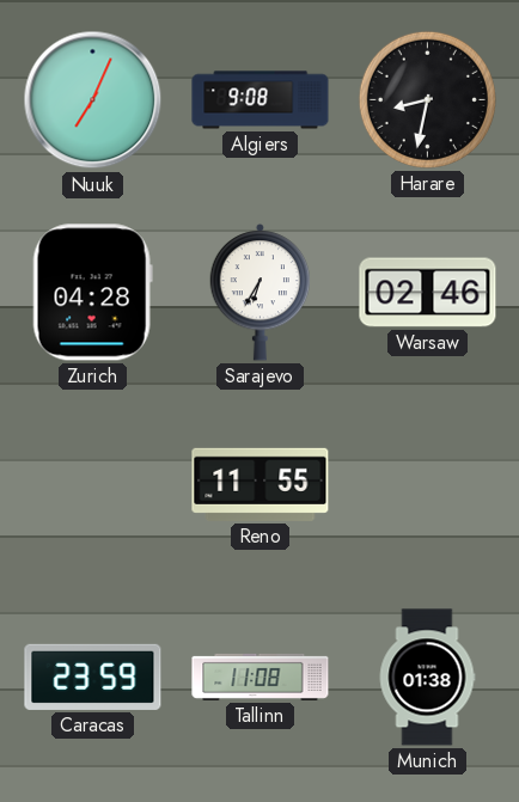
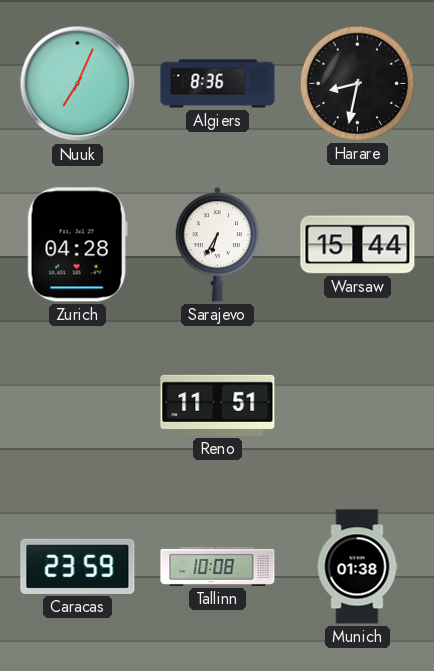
Algiers: 9:08 -> 8:36 (218, 84)
Warsaw: 02:46 -> 15:44 (358, 245)
Reno: 11:55 -> 11:51 (218, 405)
Tallinn: 11:08 -> 10:08 (218, 566)
